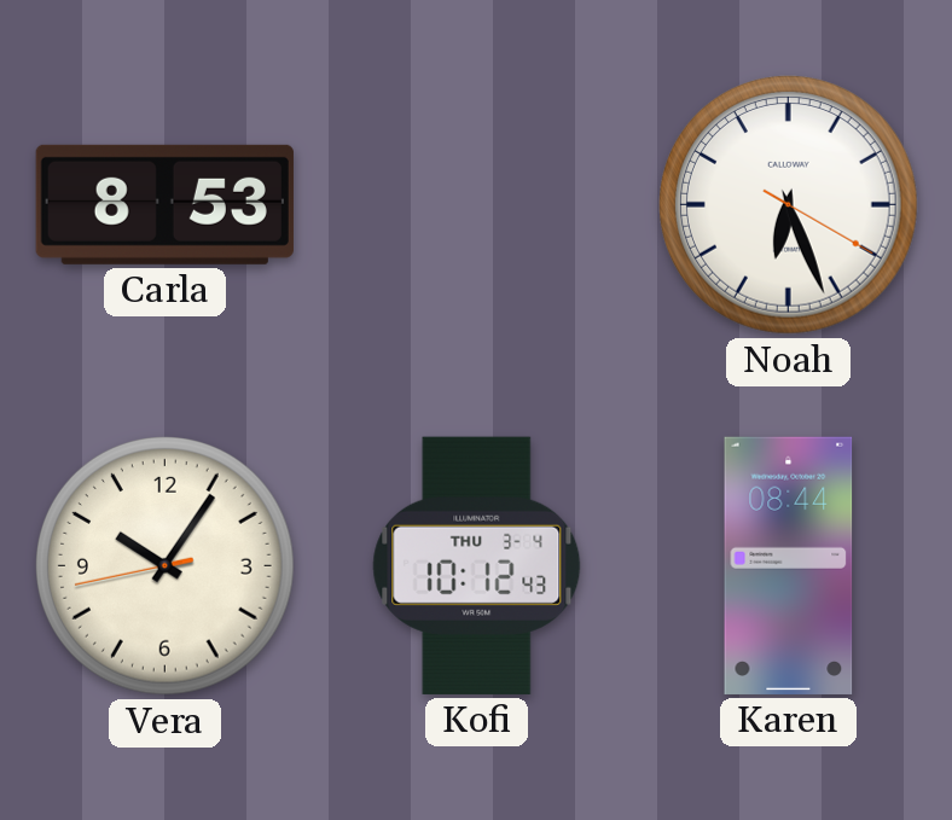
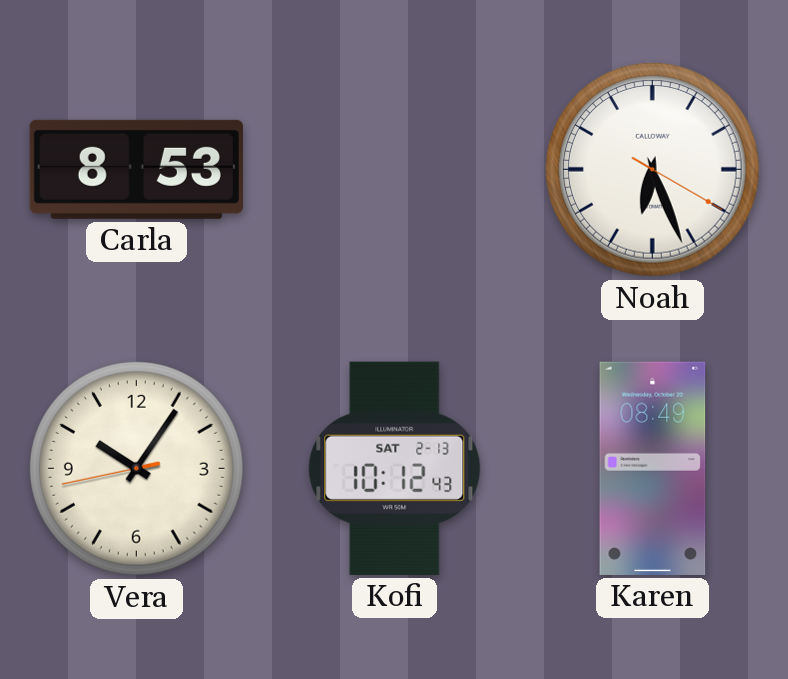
Kofi date: THU 3-4 -> SAT 2-13 (395, 468)
Karen: 08:44 -> 08:49 (653, 468)
